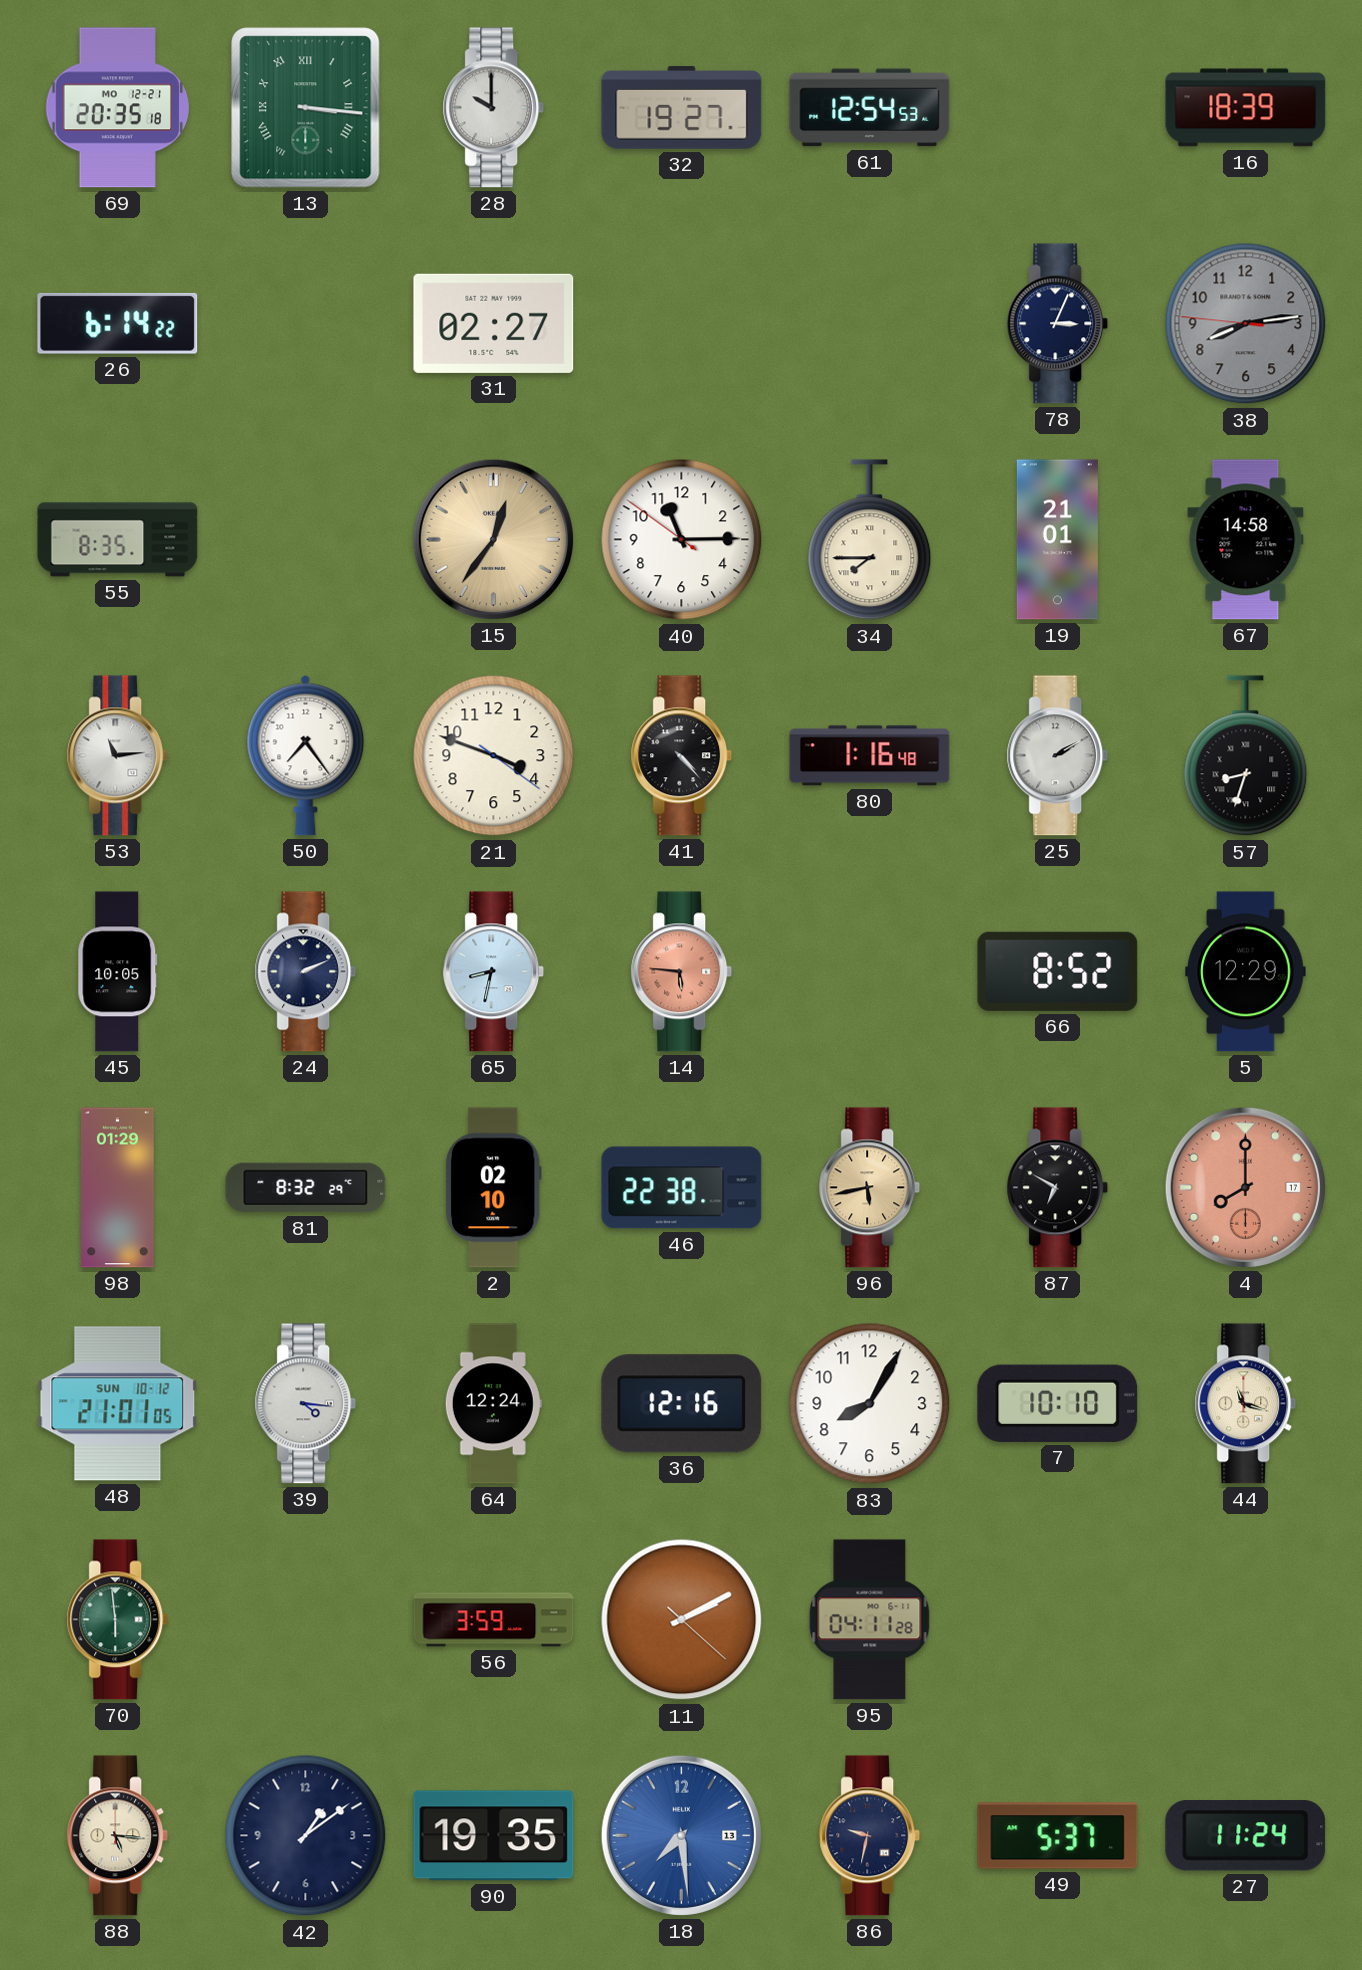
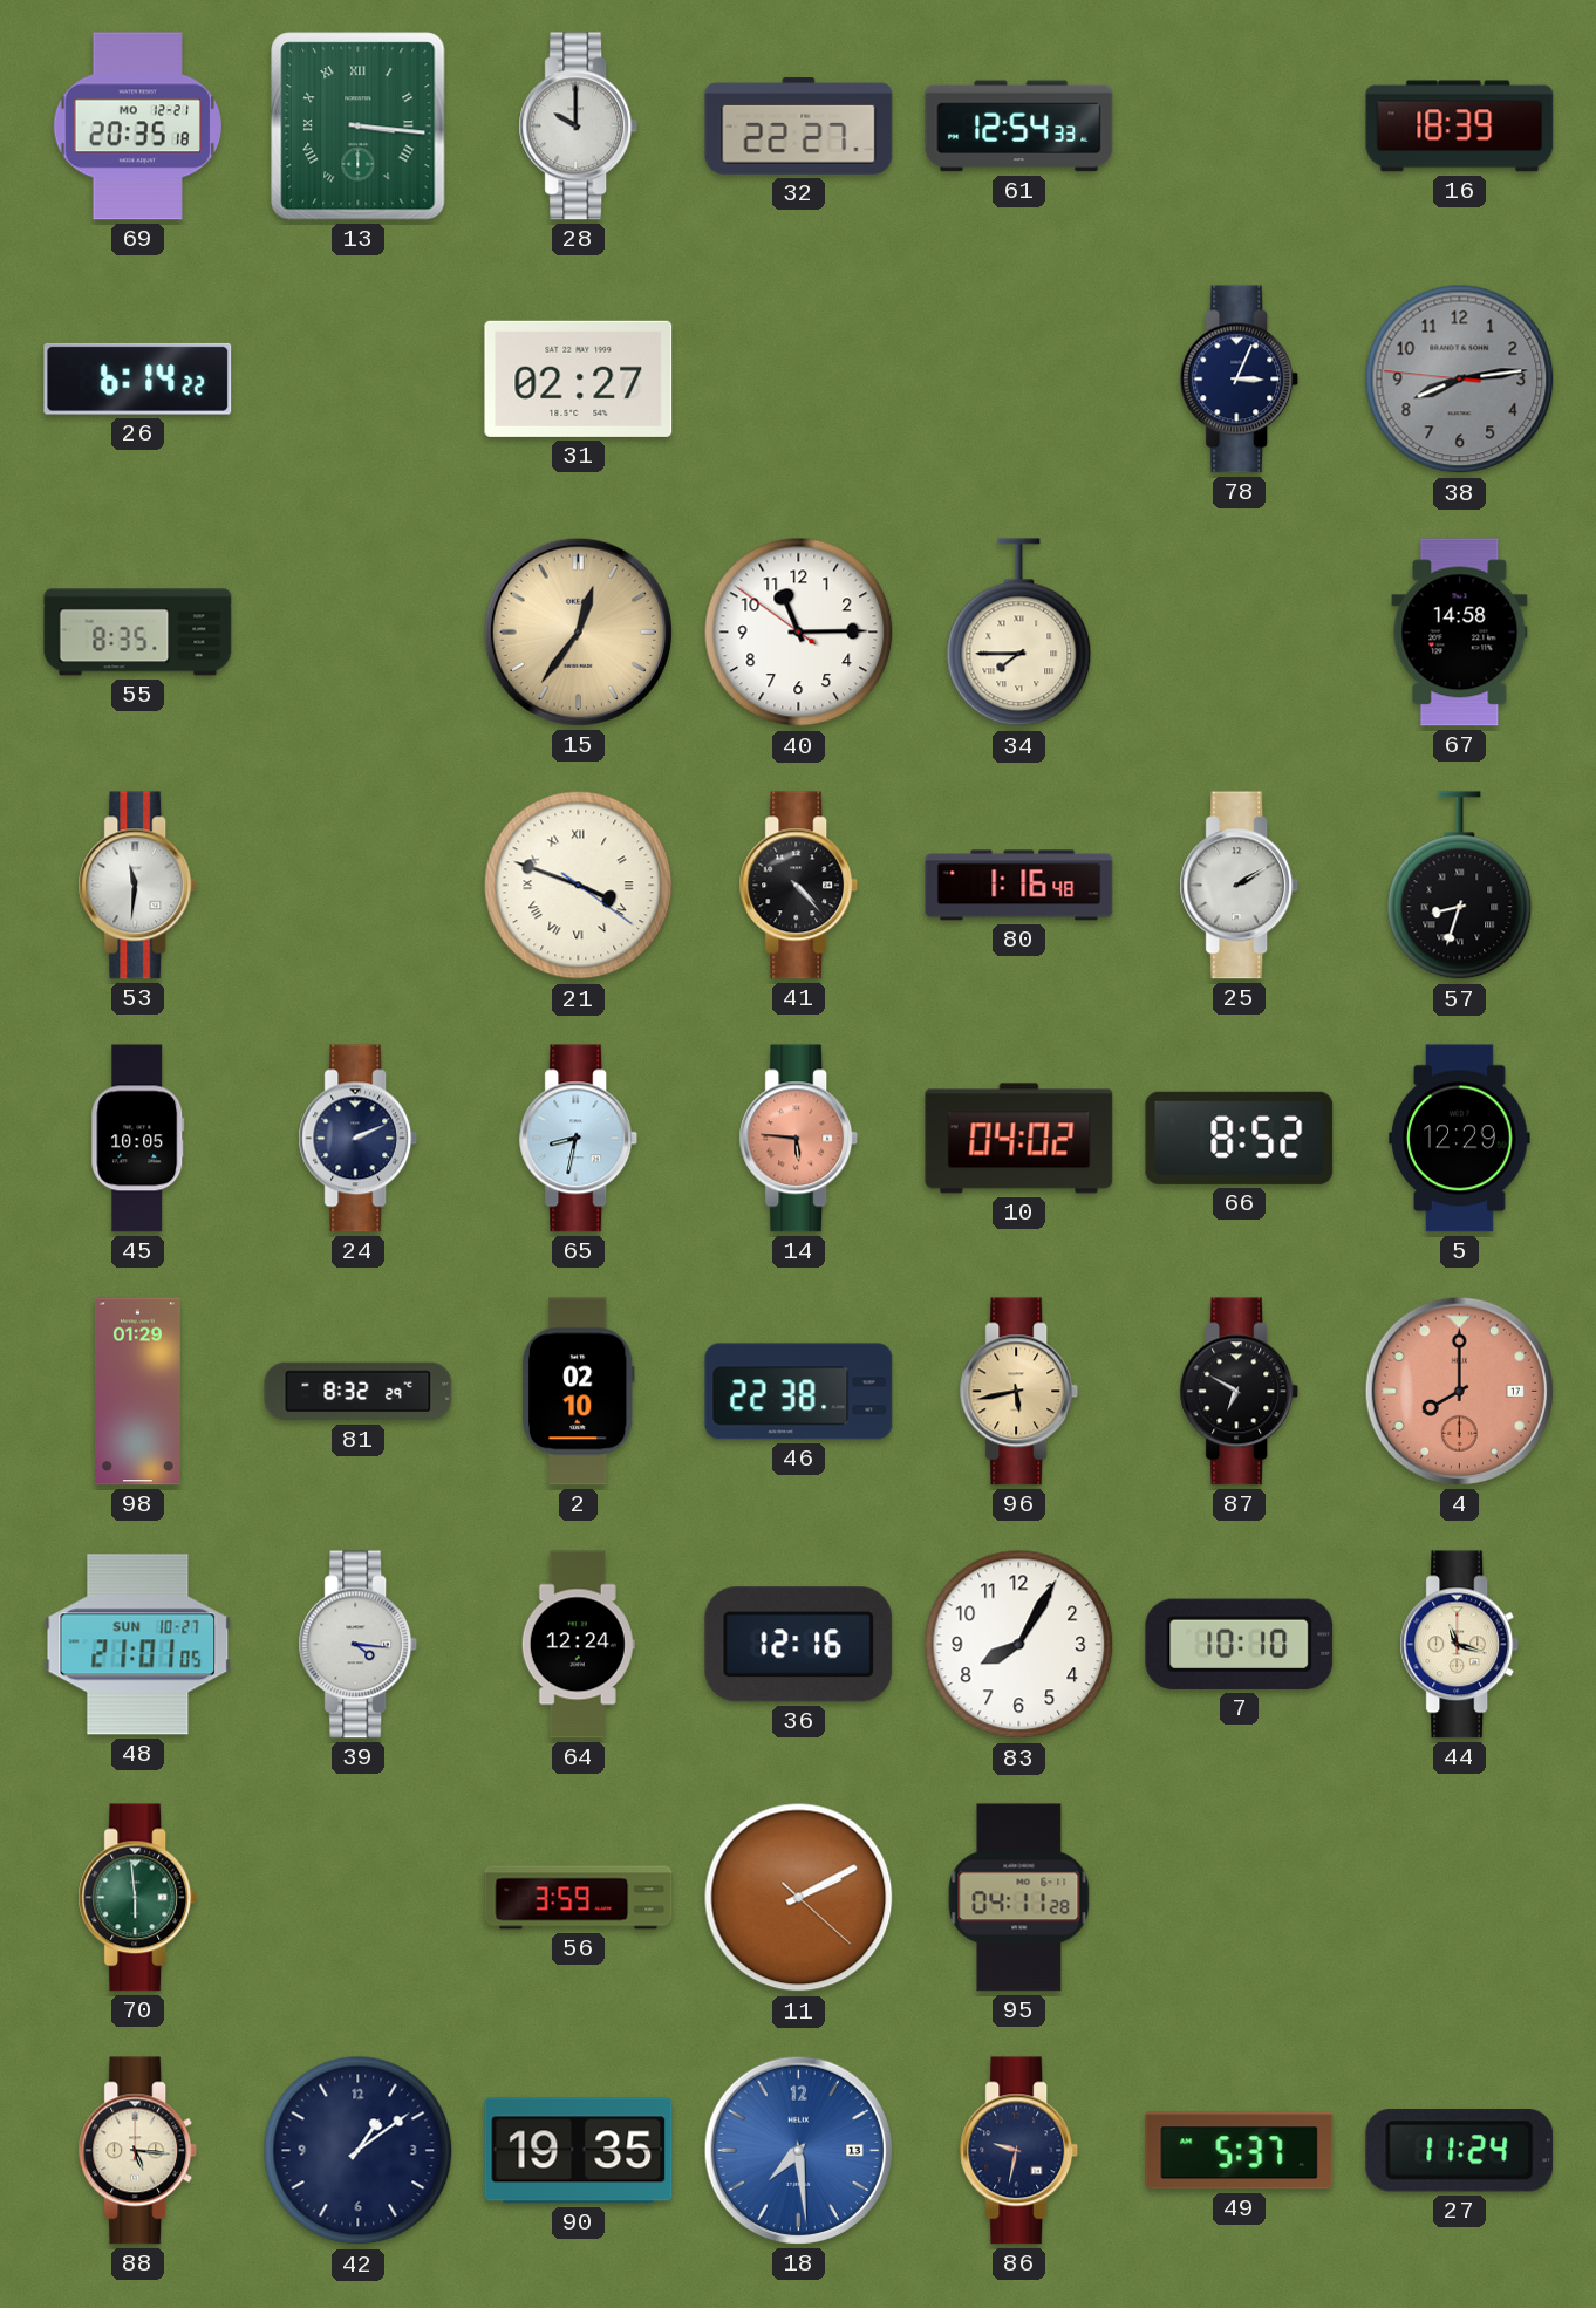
32: 19:27 -> 22:27 (799, 127)
61: 12:54:53 -> 12:54:33 (1019, 127)
19: 21:01 -> none (1057, 540)
53: 11:14 -> 11:31 (138, 886)
50: 7:24 -> none (306, 755)
21 numerals: Arabic -> Roman (579, 886)
10: none -> 04:02 (1019, 1139)
48 date: SUN 10-12 -> SUN 10-27 (138, 1645)
